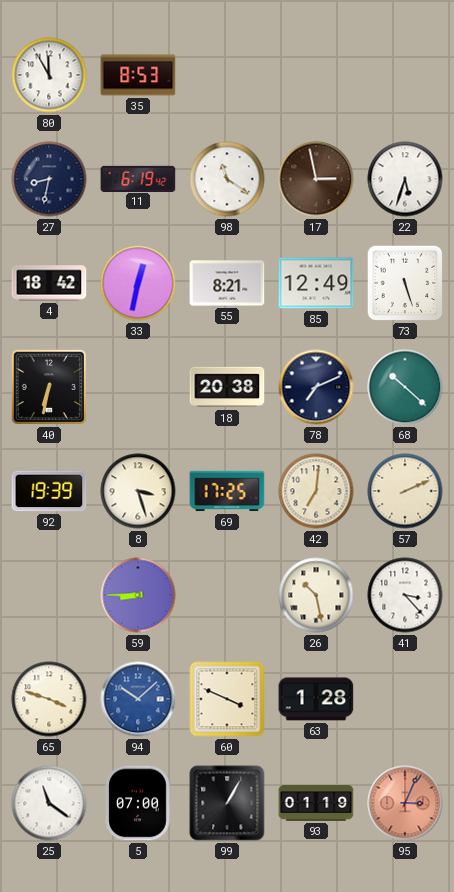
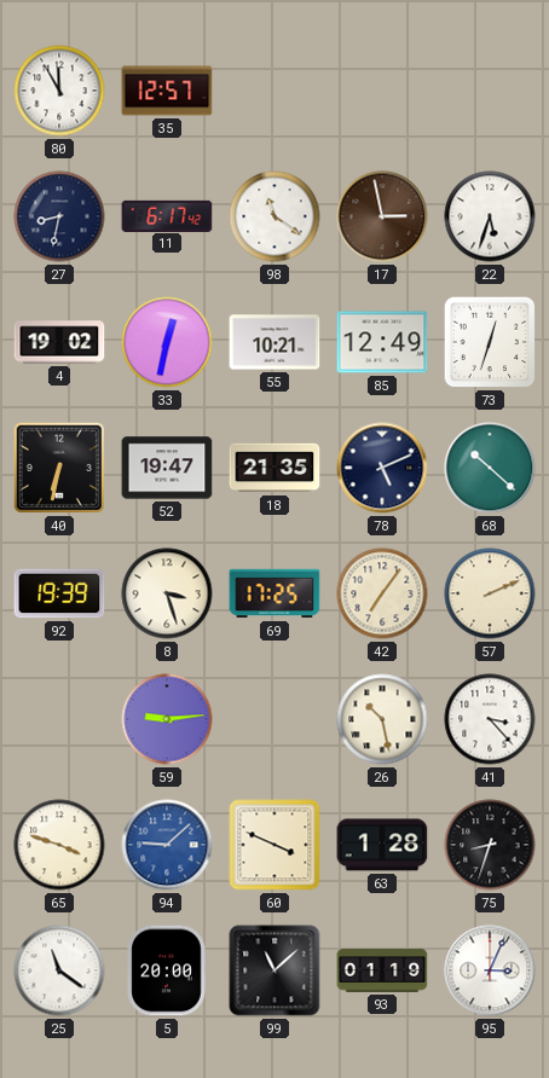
35: 8:53 -> 12:57 (167, 91)
11: 6:19 -> 6:17 (167, 215)
4: 18:42 -> 19:02 (59, 342)
55: 8:21 -> 10:21 (274, 342)
73: 5:27 -> 12:33 (490, 342)
52: none -> 19:47 (167, 468)
18: 20:38 -> 21:35 (274, 468)
78: 7:11 -> 5:11 (382, 468)
42: 7:01 -> 7:06 (382, 593)
59: 8:45 -> 9:14 (167, 719)
94: 10:08 -> 9:08 (167, 845)
75: none -> 8:33 (490, 845)
5: 07:00 -> 20:00 (167, 970)
99: 1:05 -> 11:08 (274, 970)
95 dial: salmon -> white (490, 970)
